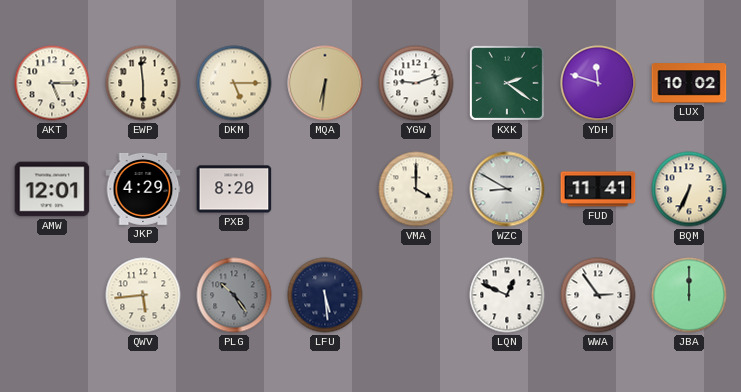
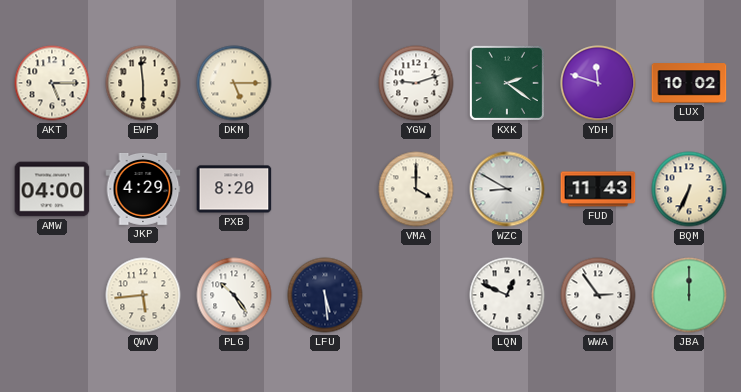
MQA: 6:31 -> none (325, 83)
AMW: 12:01 -> 04:00 (52, 189)
FUD: 11:41 -> 11:43 (598, 189)
PLG dial: grey -> white (234, 295)
